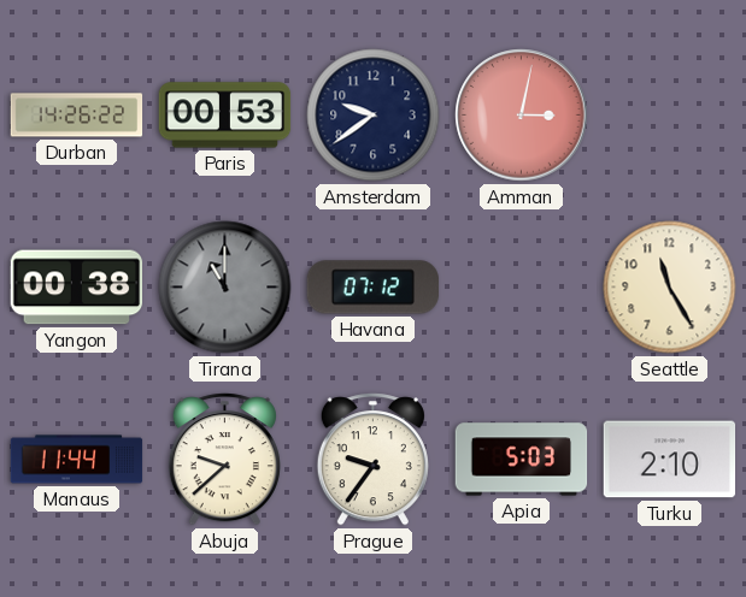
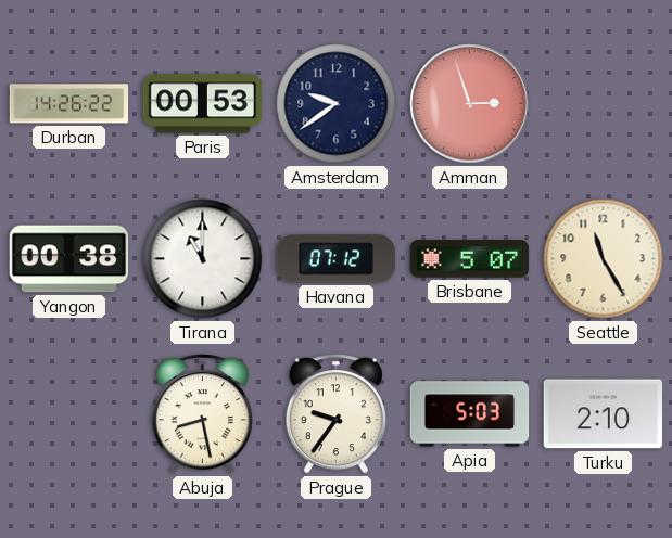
Amman: 3:02 -> 2:57 (470, 104)
Tirana dial: grey -> white (203, 259)
Brisbane: none -> 5:07 (470, 259)
Manaus: 11:44 -> none (77, 460)
Abuja: 9:38 -> 8:28 (202, 414)
